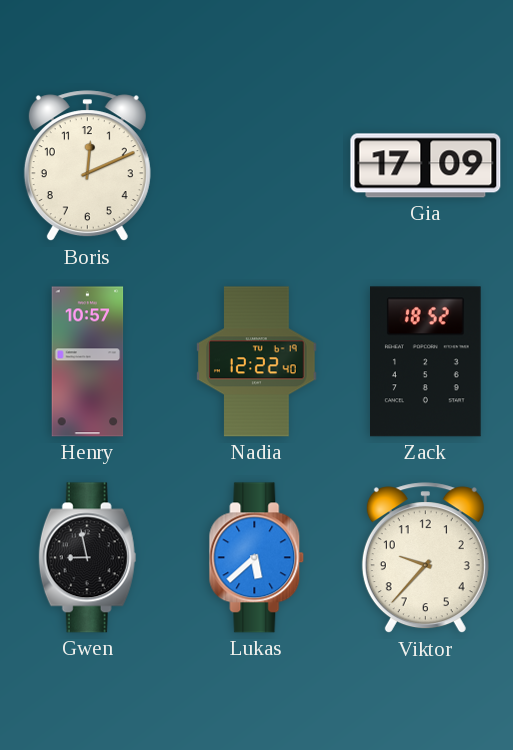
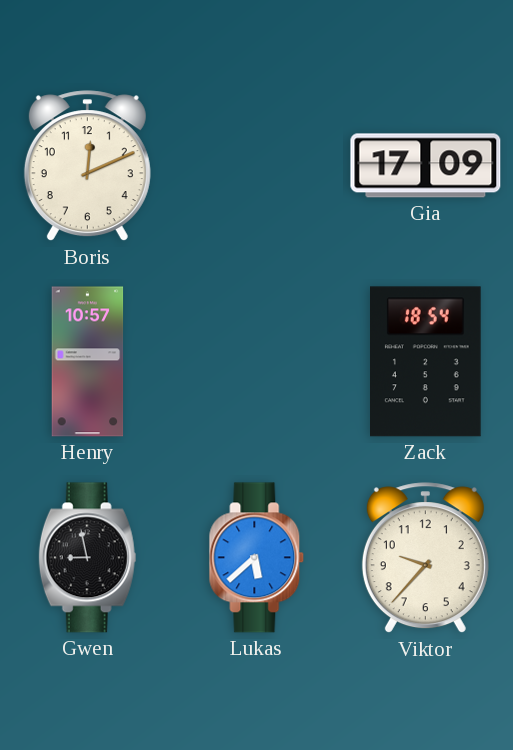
Nadia: 12:22 -> none (257, 362)
Zack: 18:52 -> 18:54 (426, 362)
